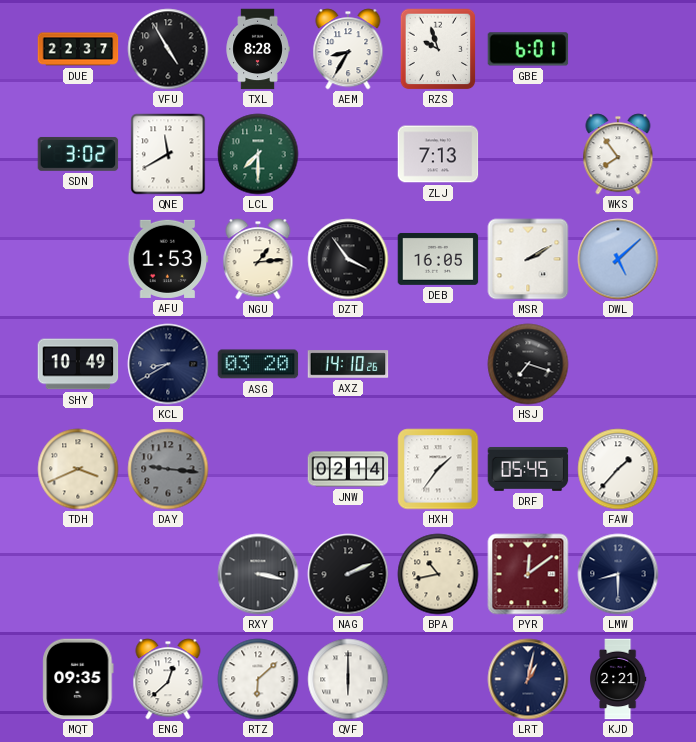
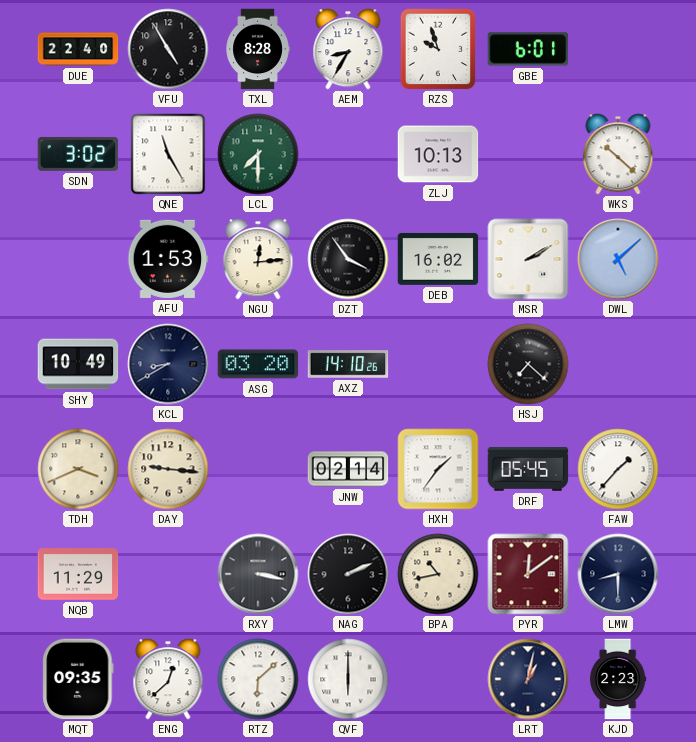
DUE: 22:37 -> 22:40 (78, 49)
QNE: 11:40 -> 11:25 (168, 154)
ZLJ: 7:13 -> 10:13 (438, 154)
WKS: 7:54 -> 10:22 (618, 154)
NGU: 1:14 -> 12:14 (258, 259)
DEB: 16:05 -> 16:02 (438, 259)
HSJ: 7:18 -> 7:22 (528, 364)
DAY dial: grey -> cream (168, 469)
NQB: none -> 11:29 (78, 574)
KJD: 2:21 -> 2:23 (618, 679)
